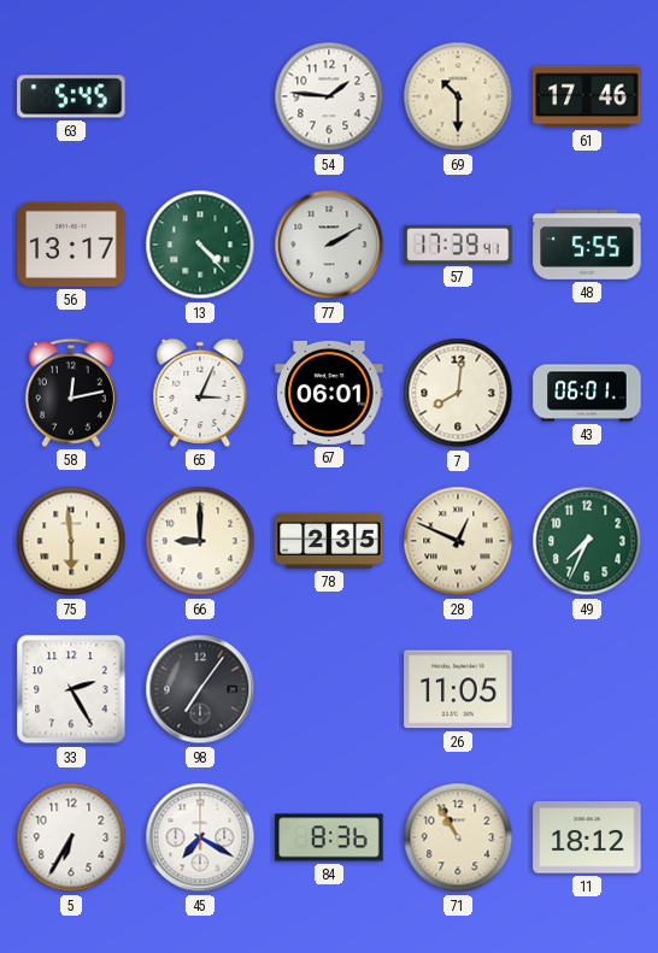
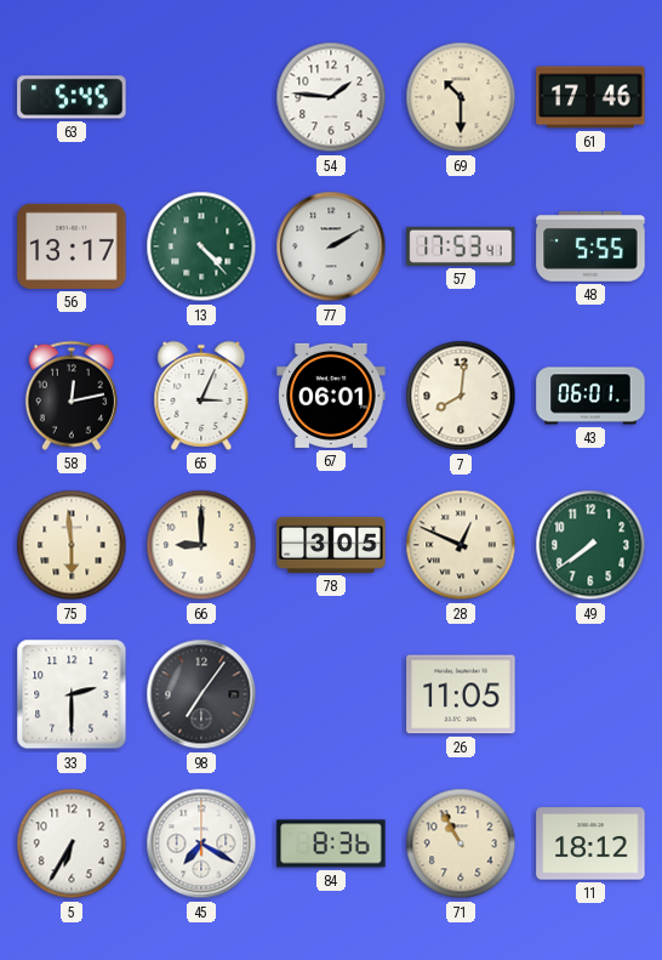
57: 17:39 -> 17:53 (461, 246)
78: 2:35 -> 3:05 (331, 545)
49: 7:34 -> 7:39 (590, 545)
33: 2:25 -> 2:30 (72, 694)
